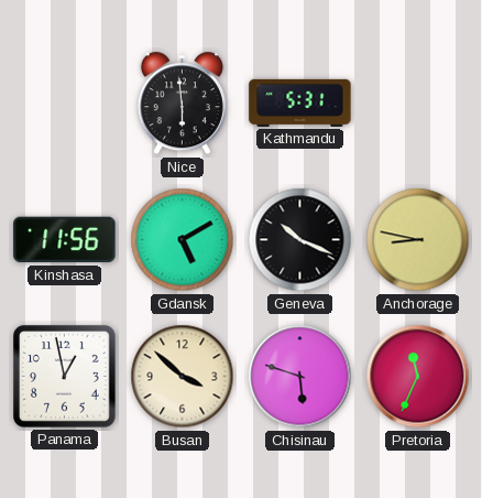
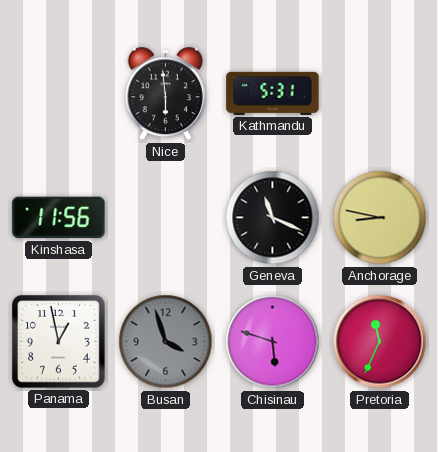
Gdansk: 5:10 -> none (183, 240)
Geneva: 10:19 -> 11:19 (273, 218)
Busan: 3:52 -> 3:57 (166, 342)
Busan dial: cream -> grey (166, 342)
